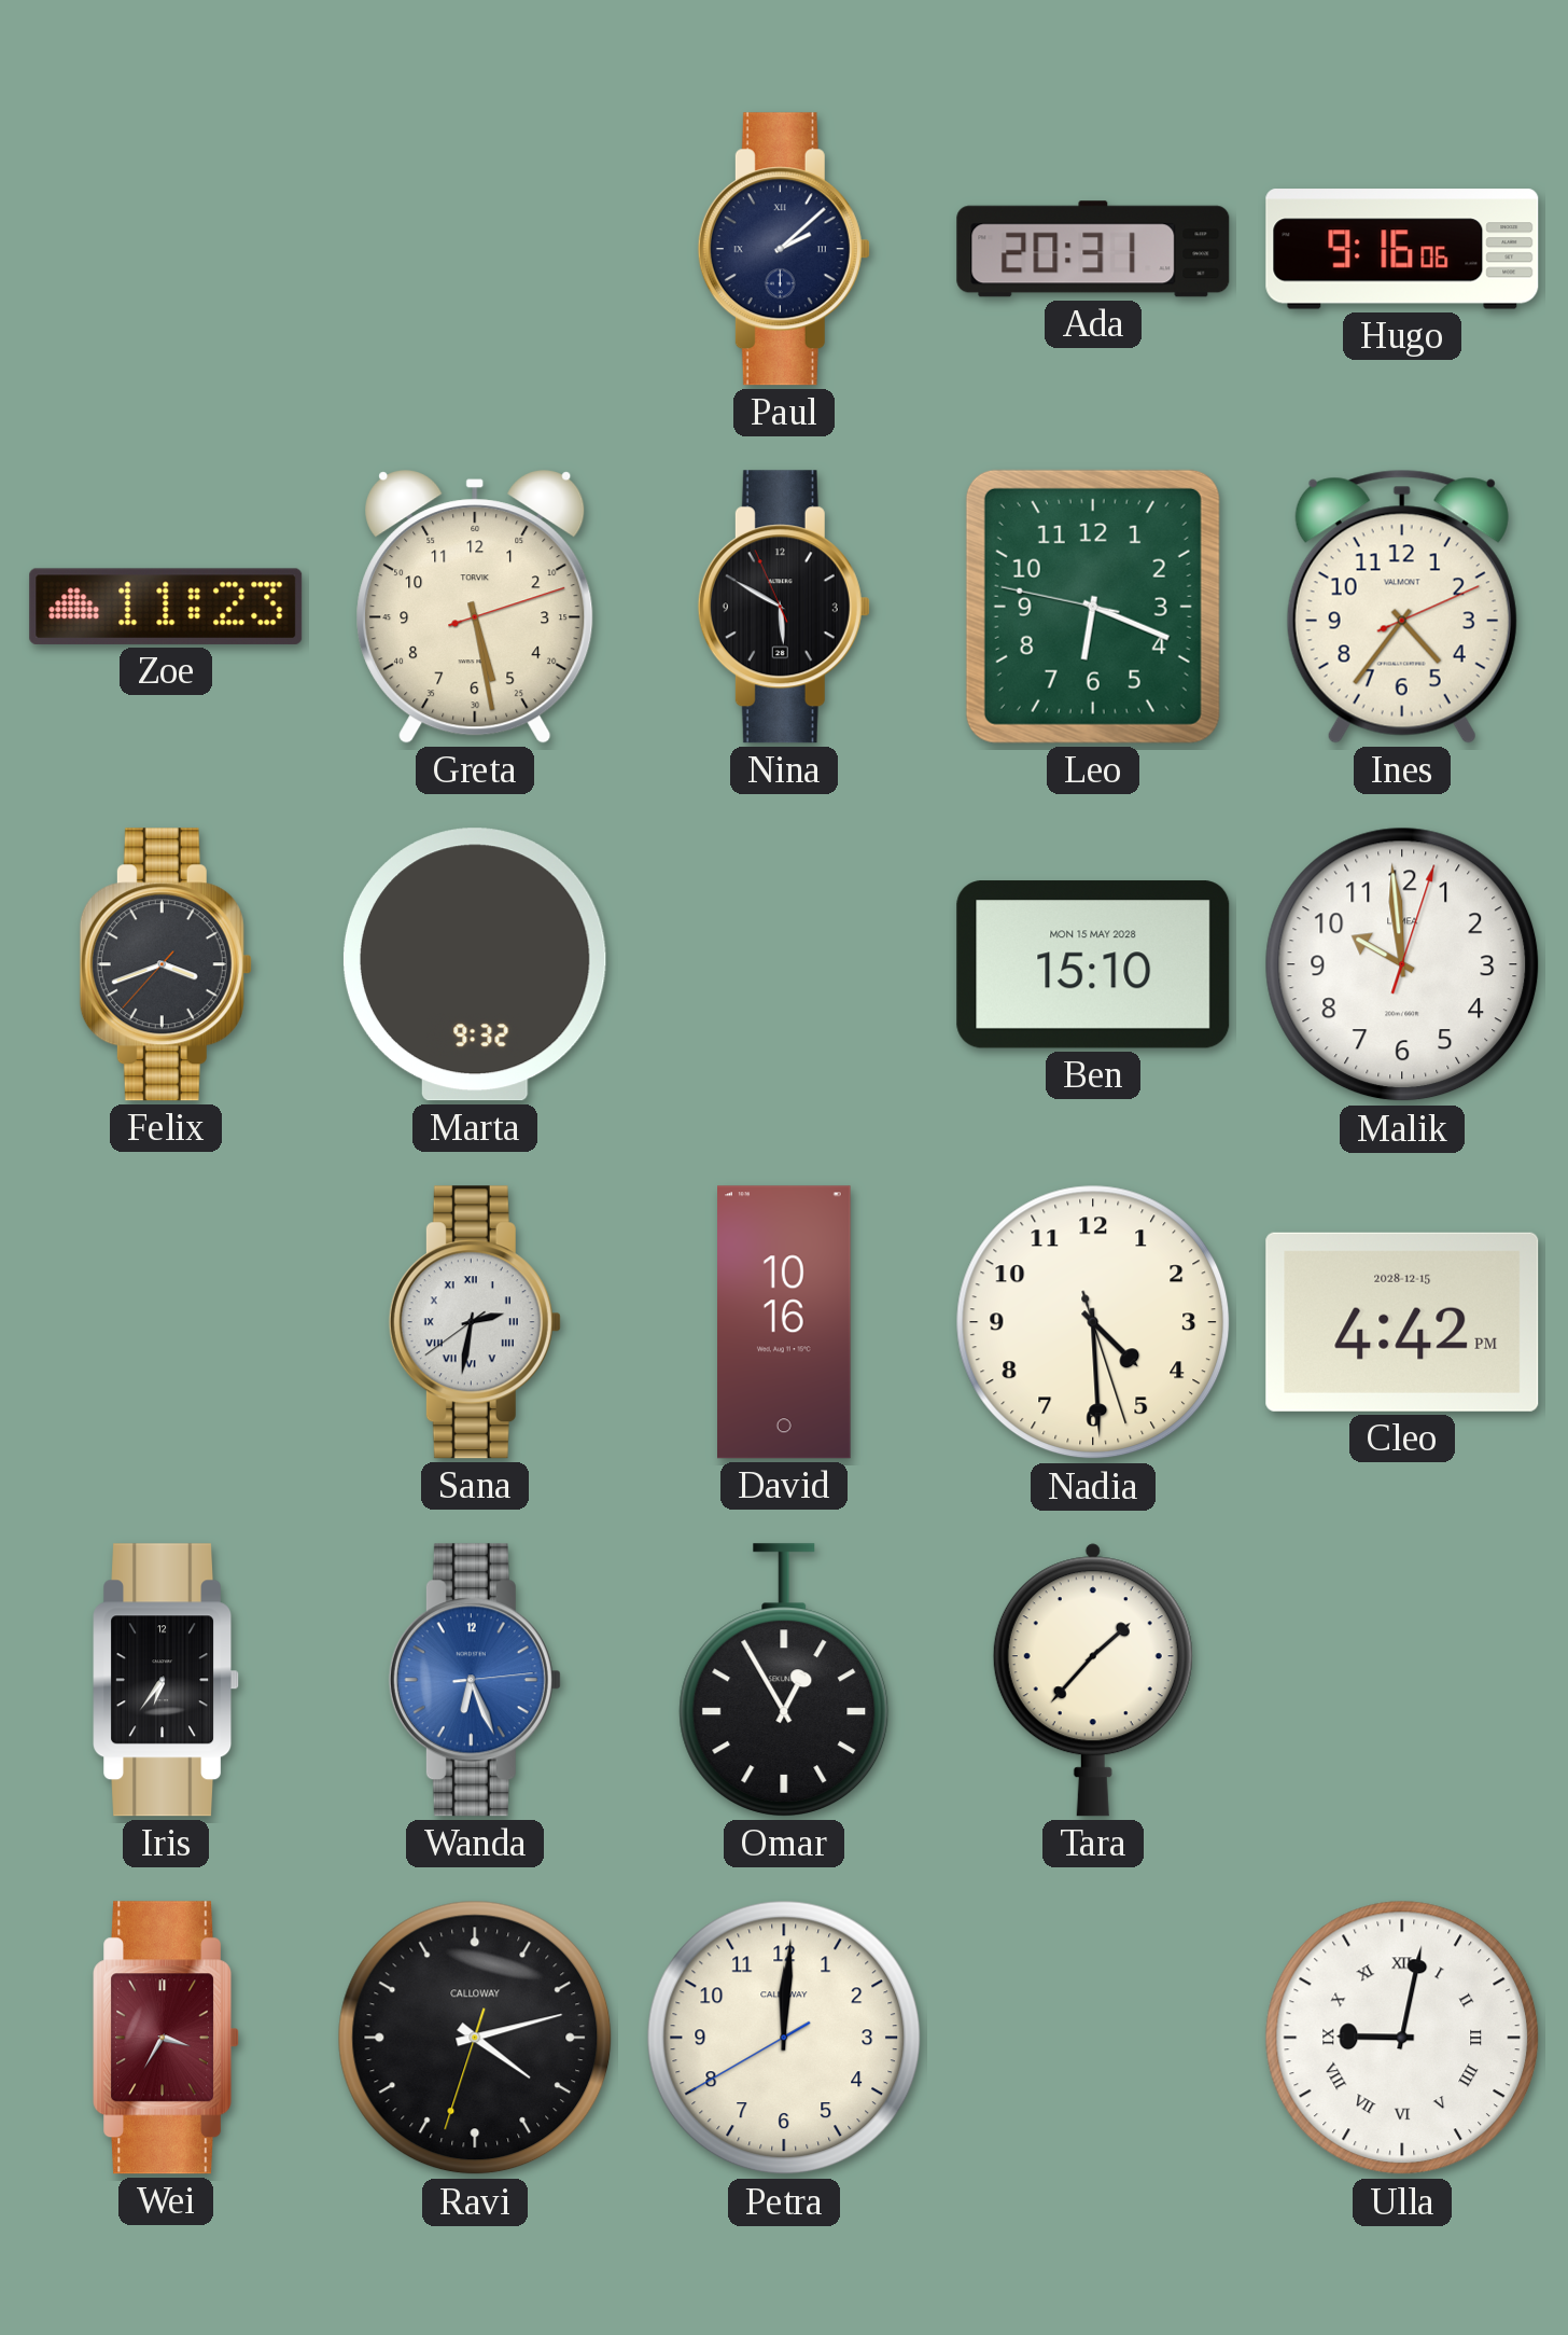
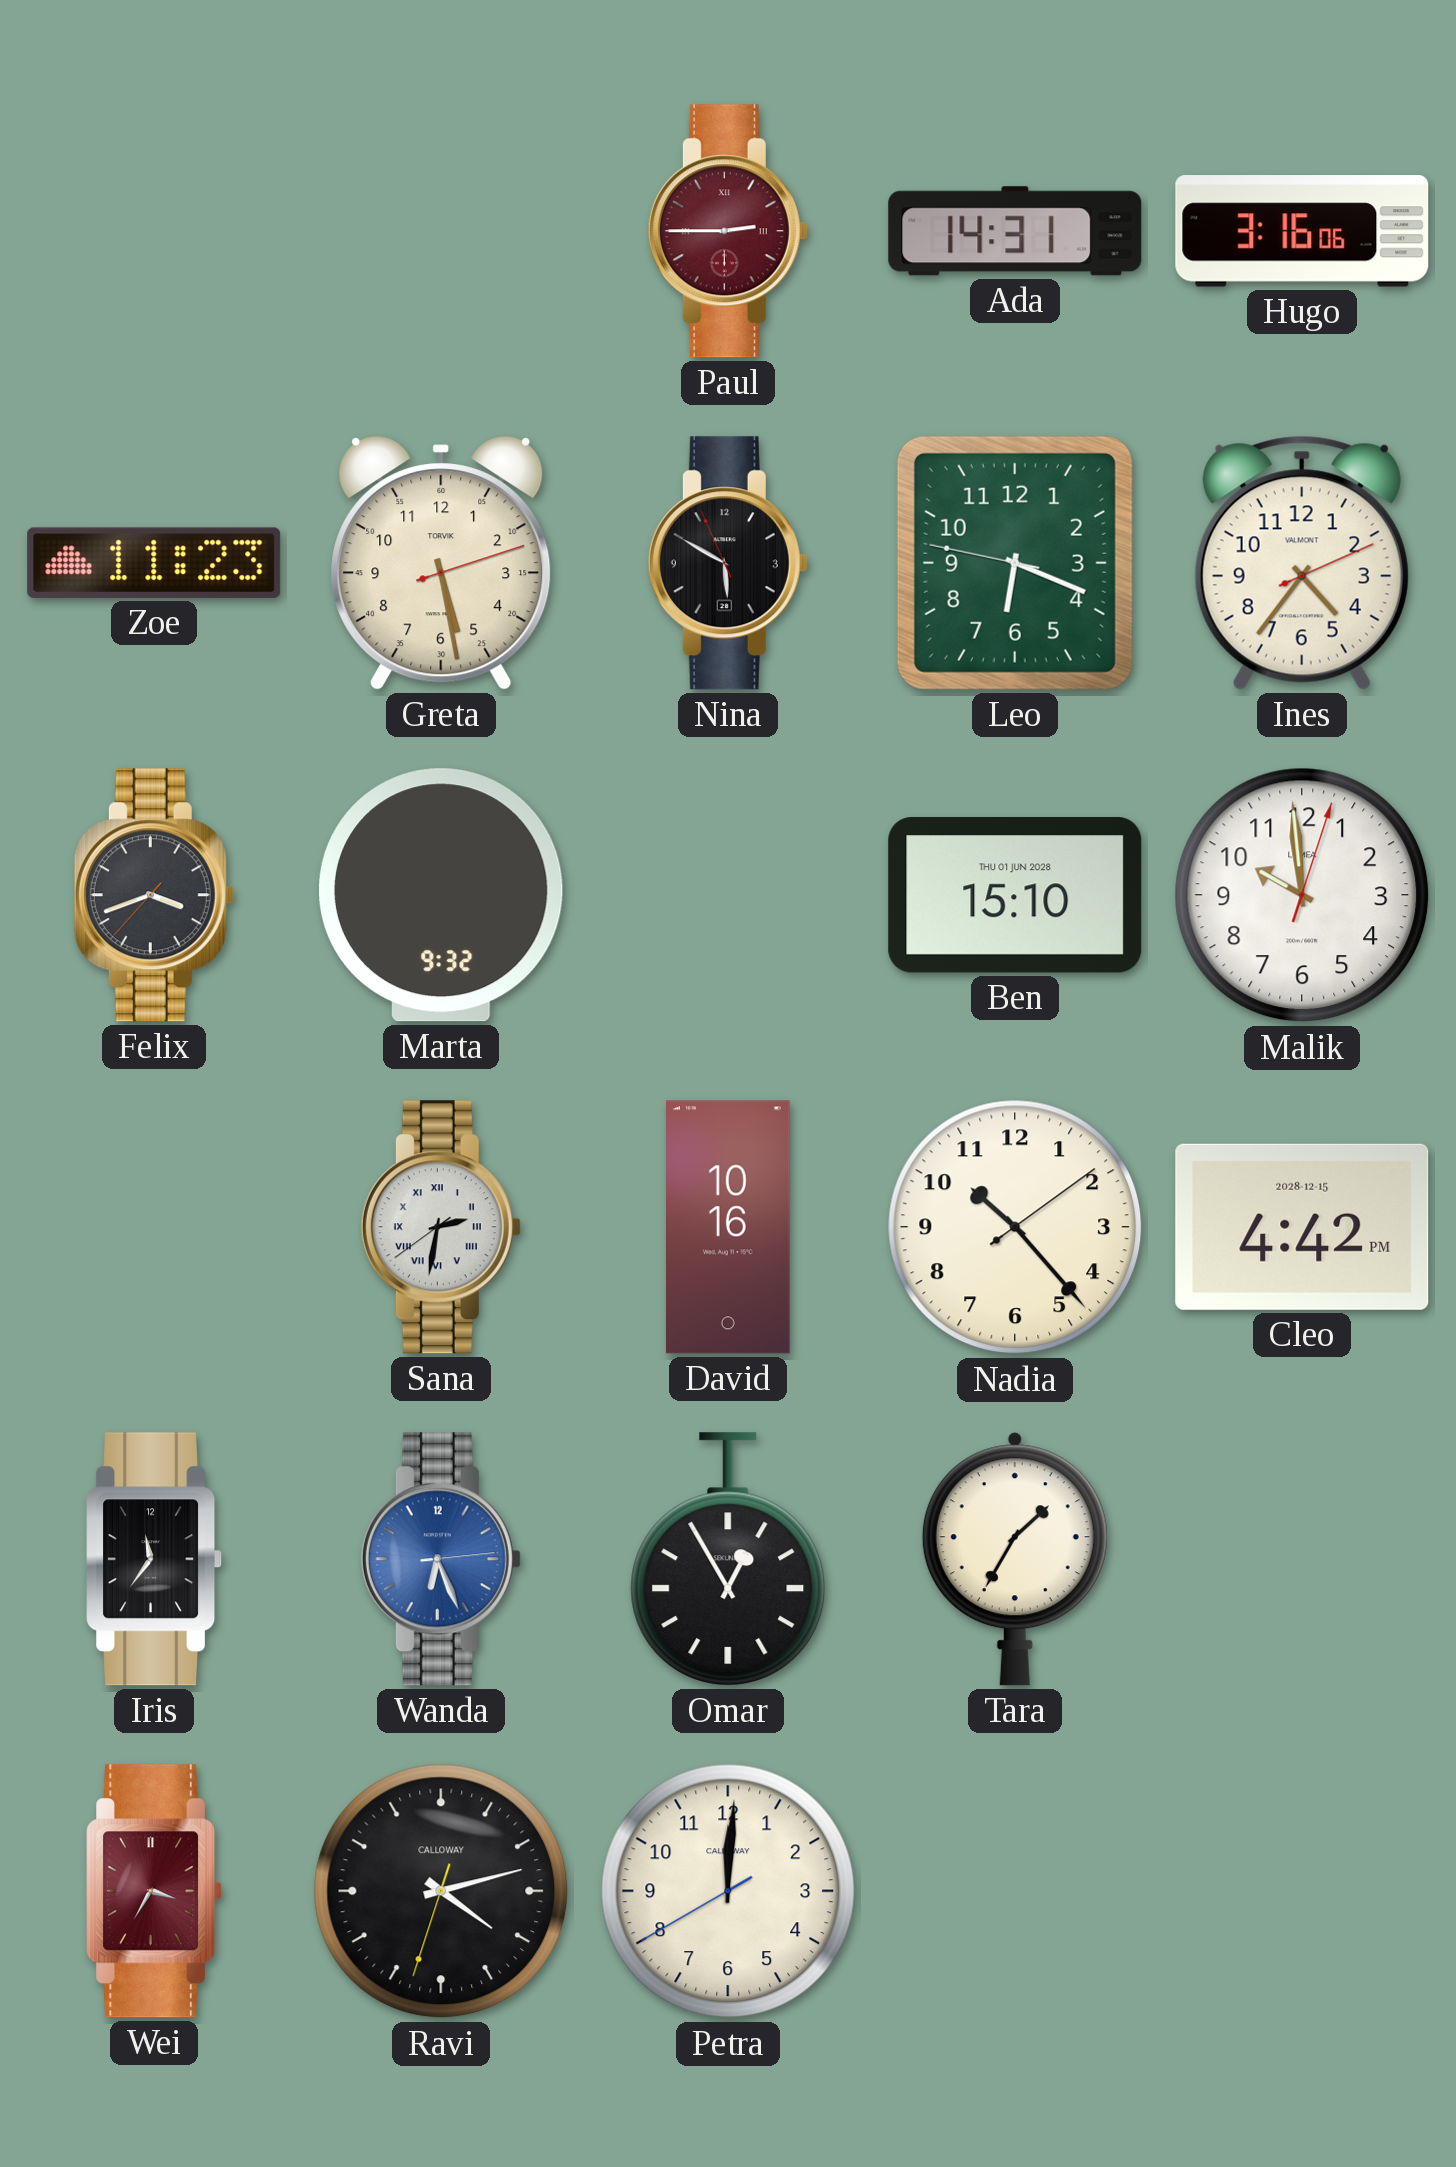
Paul: 2:08 -> 2:45 (728, 231)
Paul dial: navy -> burgundy (728, 231)
Ada: 20:31 -> 14:31 (1015, 231)
Hugo: 9:16 -> 3:16 (1302, 231)
Ben date: MON 15 MAY 2028 -> THU 01 JUN 2028 (1015, 895)
Nadia: 4:29 -> 10:23 (1015, 1227)
Iris: 6:36 -> 11:36 (155, 1559)
Tara: 1:37 -> 1:35 (1015, 1559)
Ulla: 9:02 -> none (1402, 2038)
